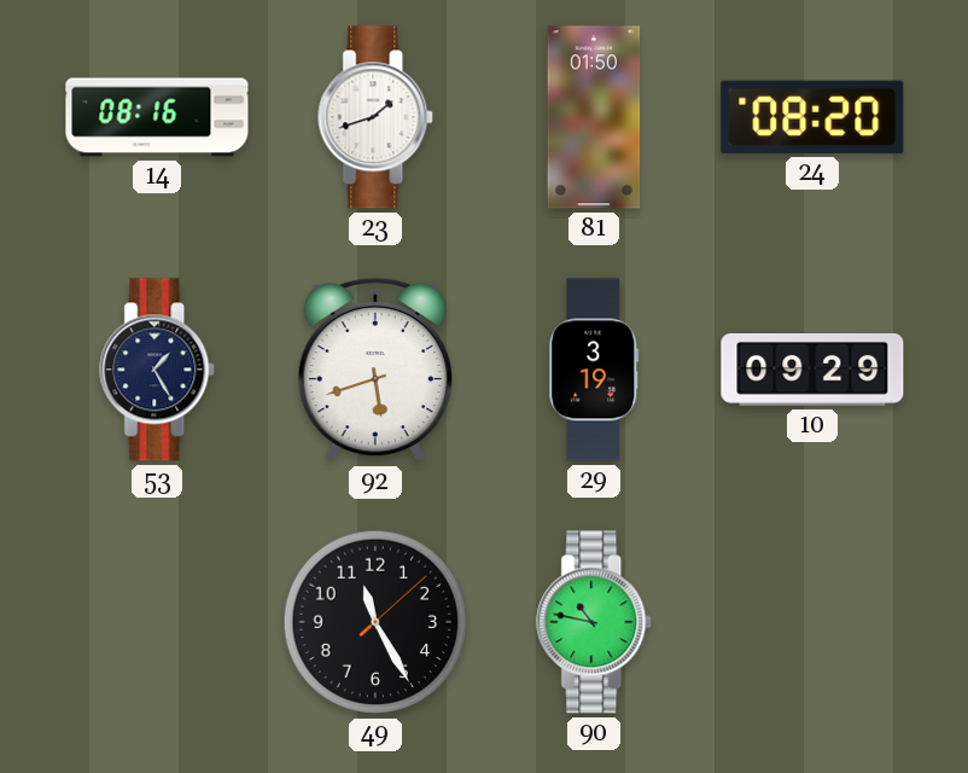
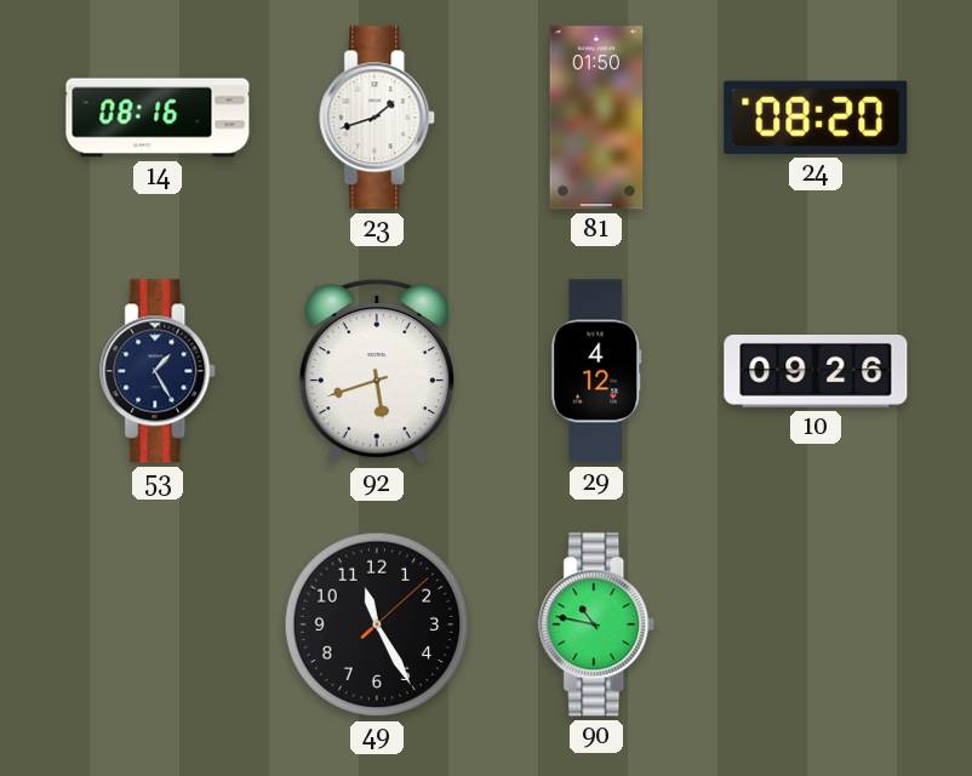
29: 3:19 -> 4:12 (596, 371)
10: 09:29 -> 09:26 (816, 372)
